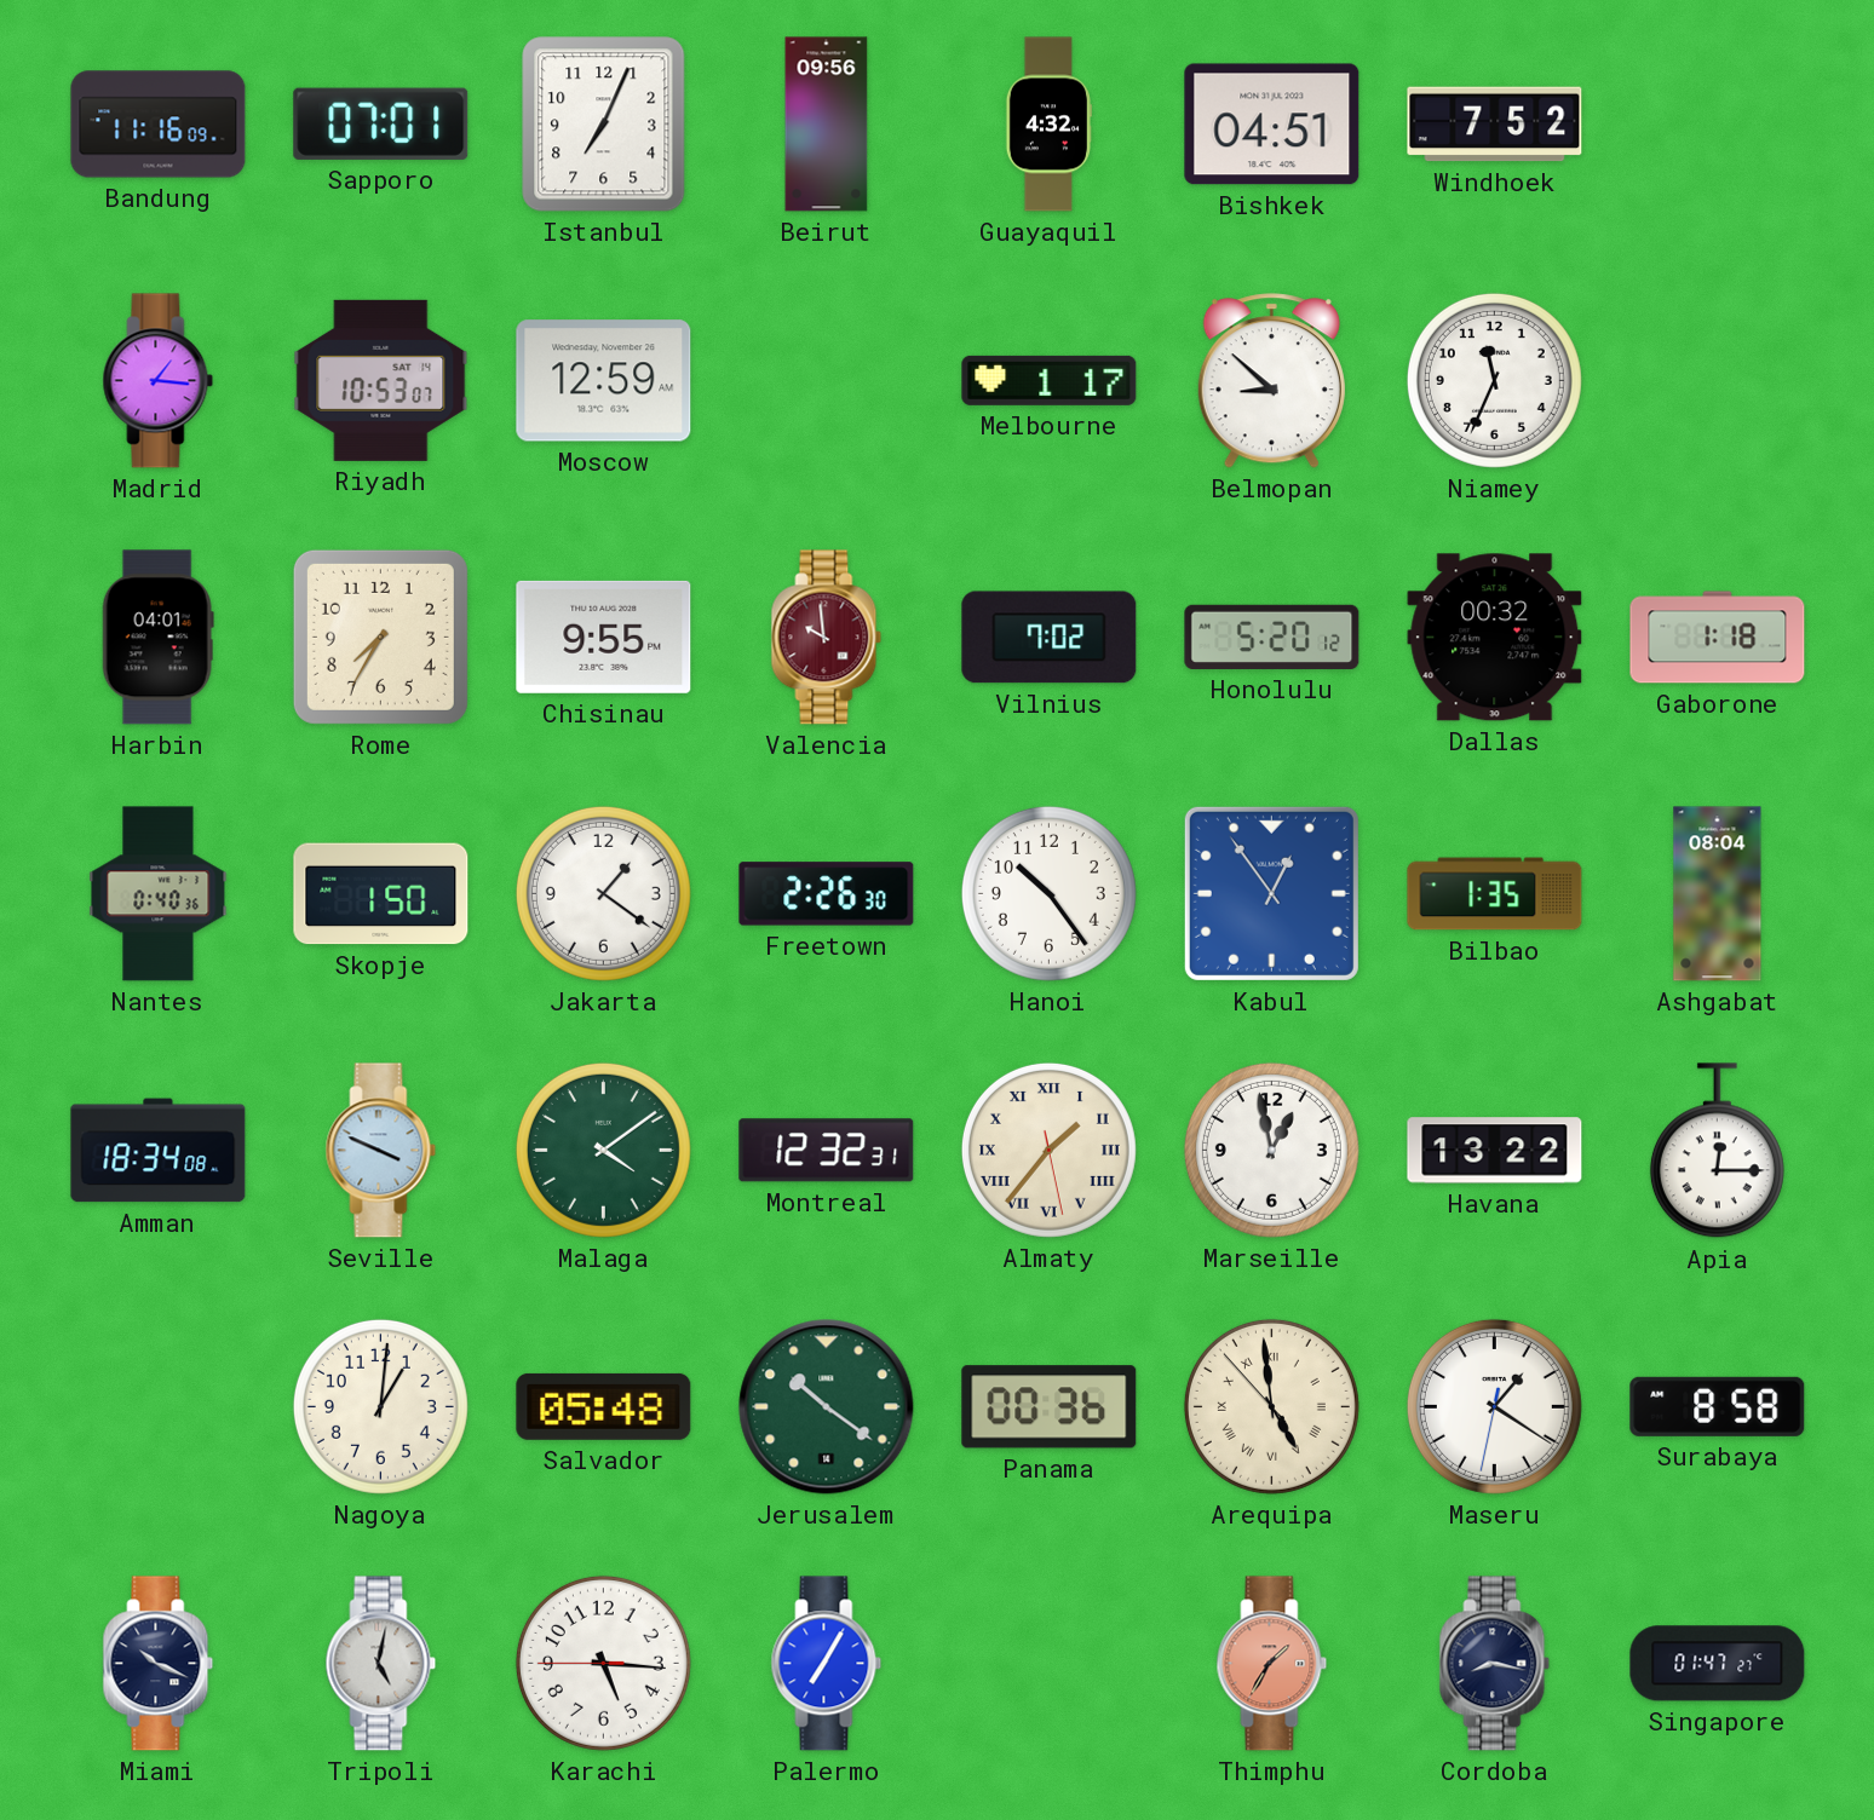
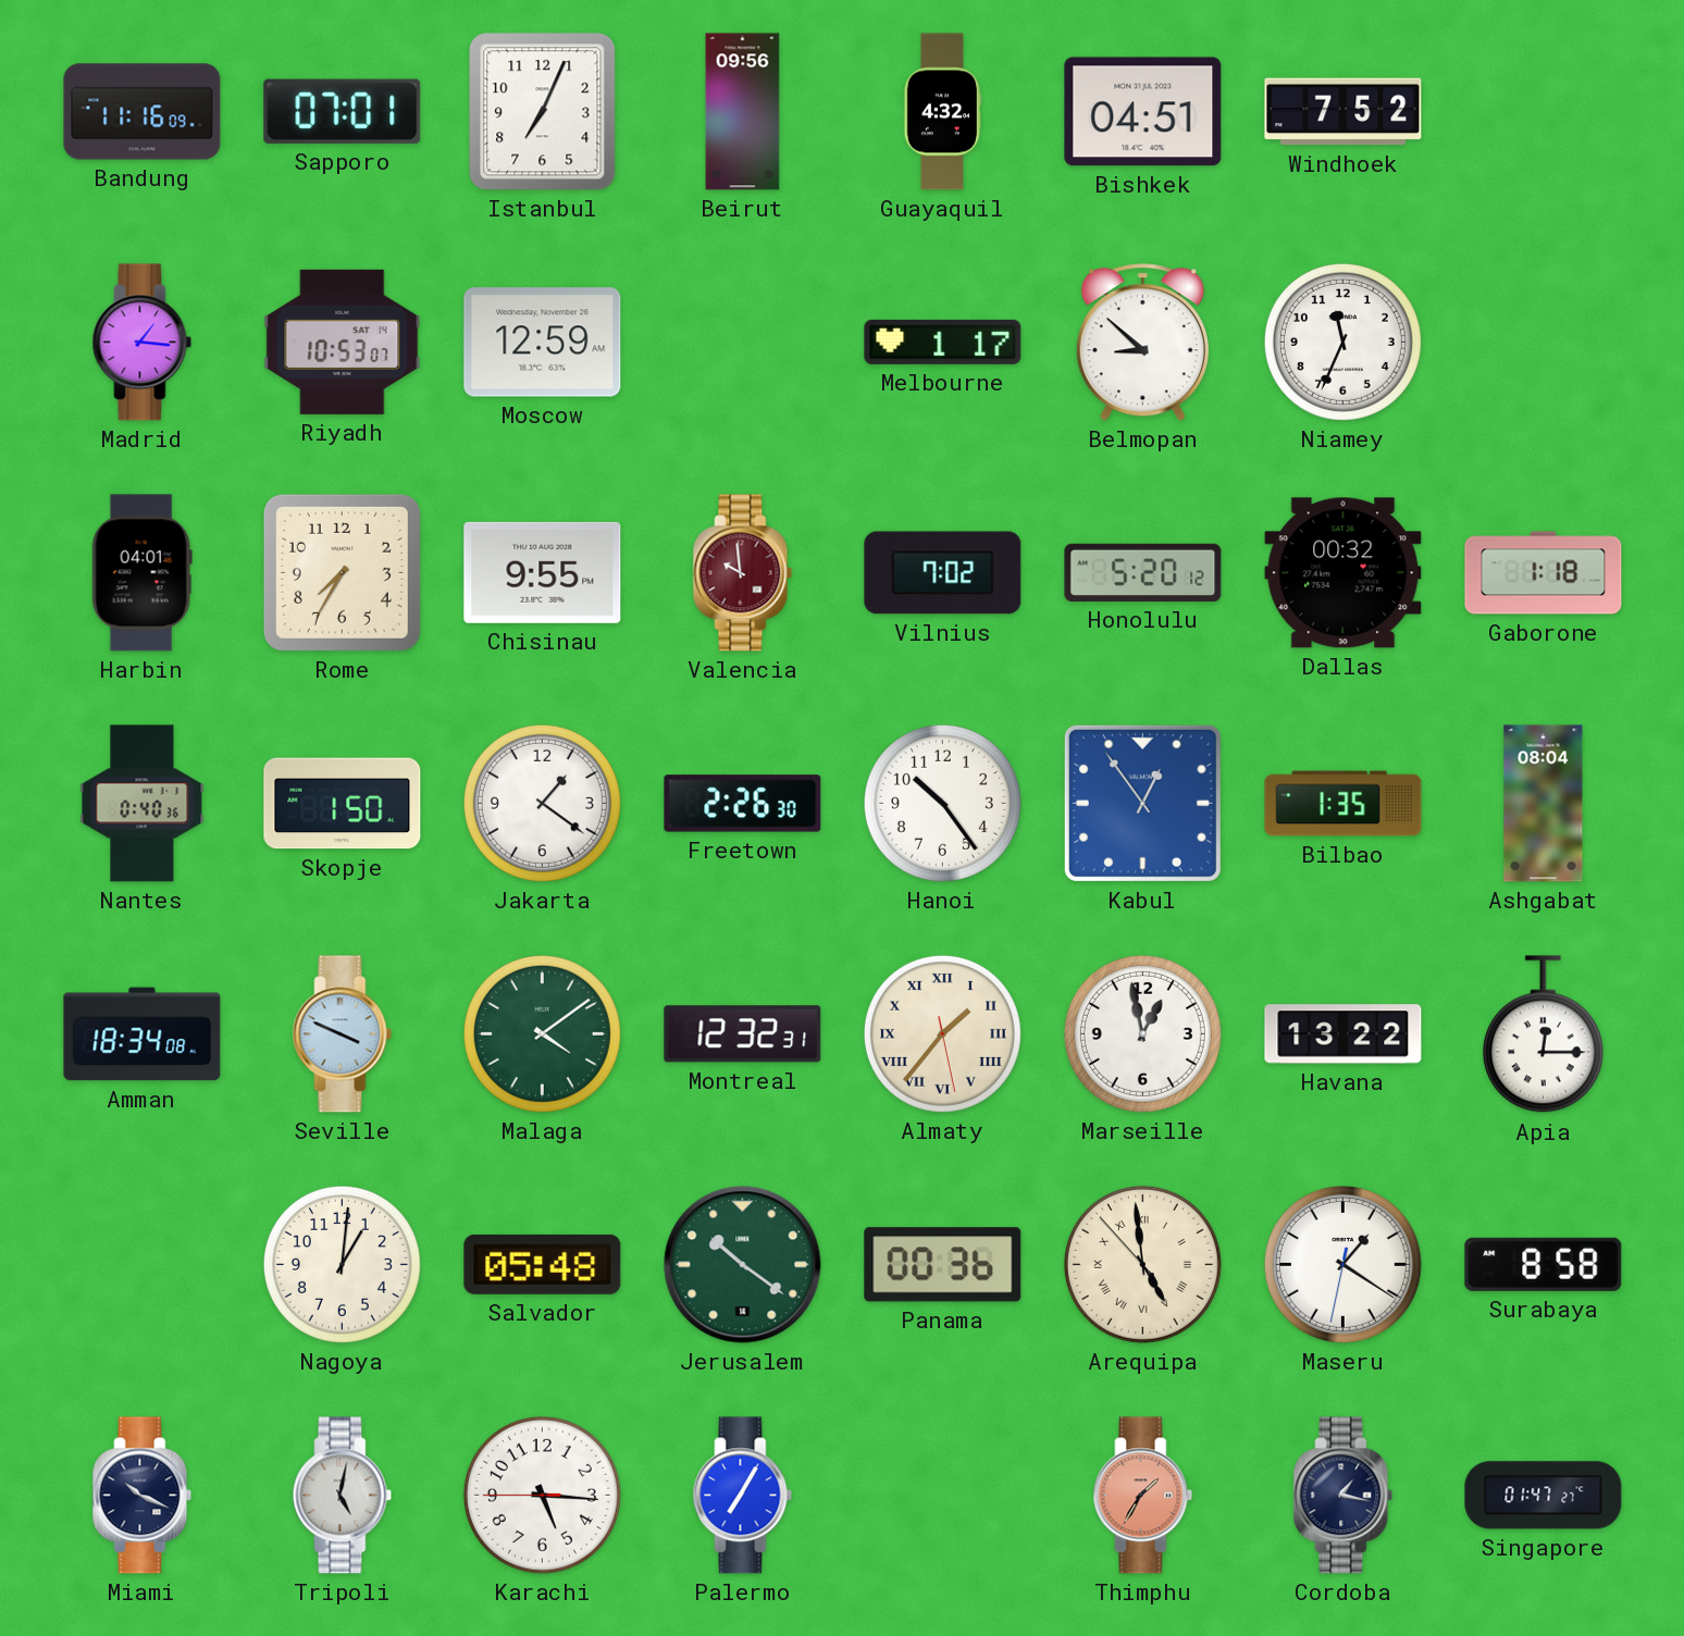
Cordoba: 8:17 -> 1:17 (1344, 1496)
